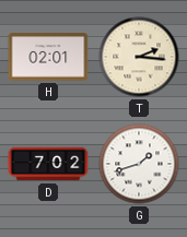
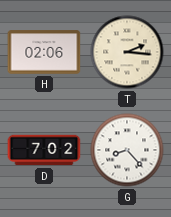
H: 02:01 -> 02:06 (44, 52)
G: 1:42 -> 8:23 (127, 150)
